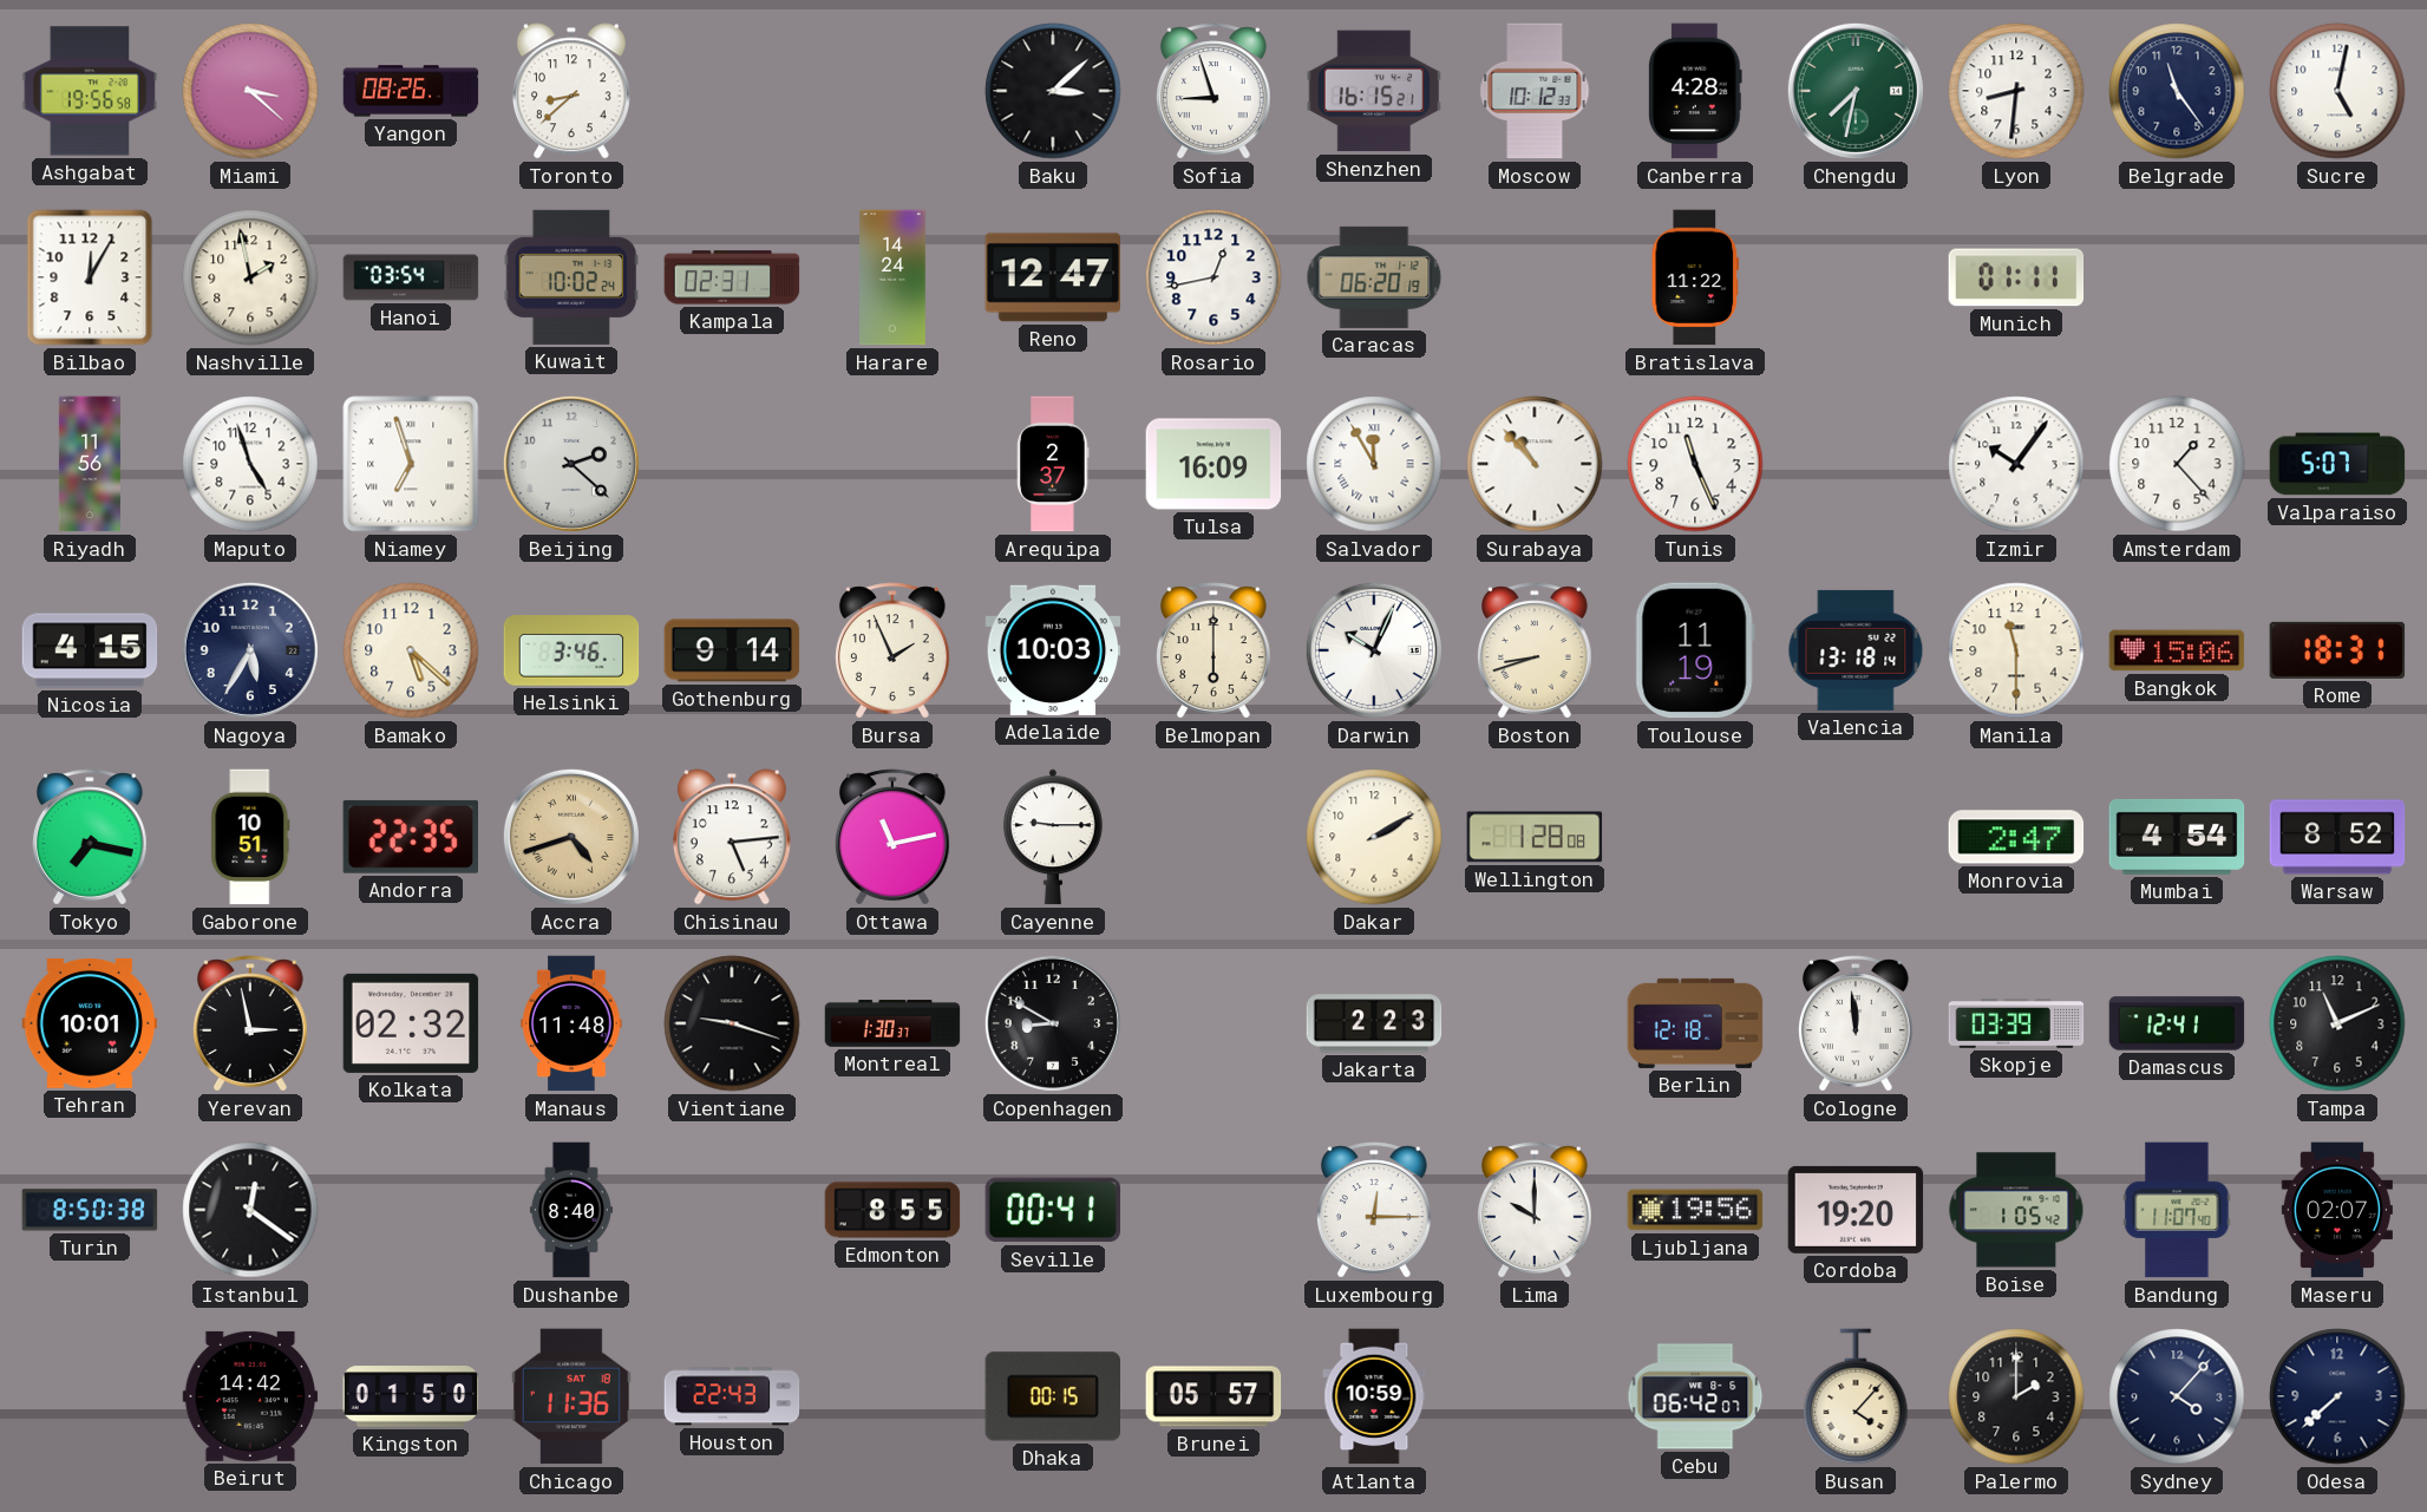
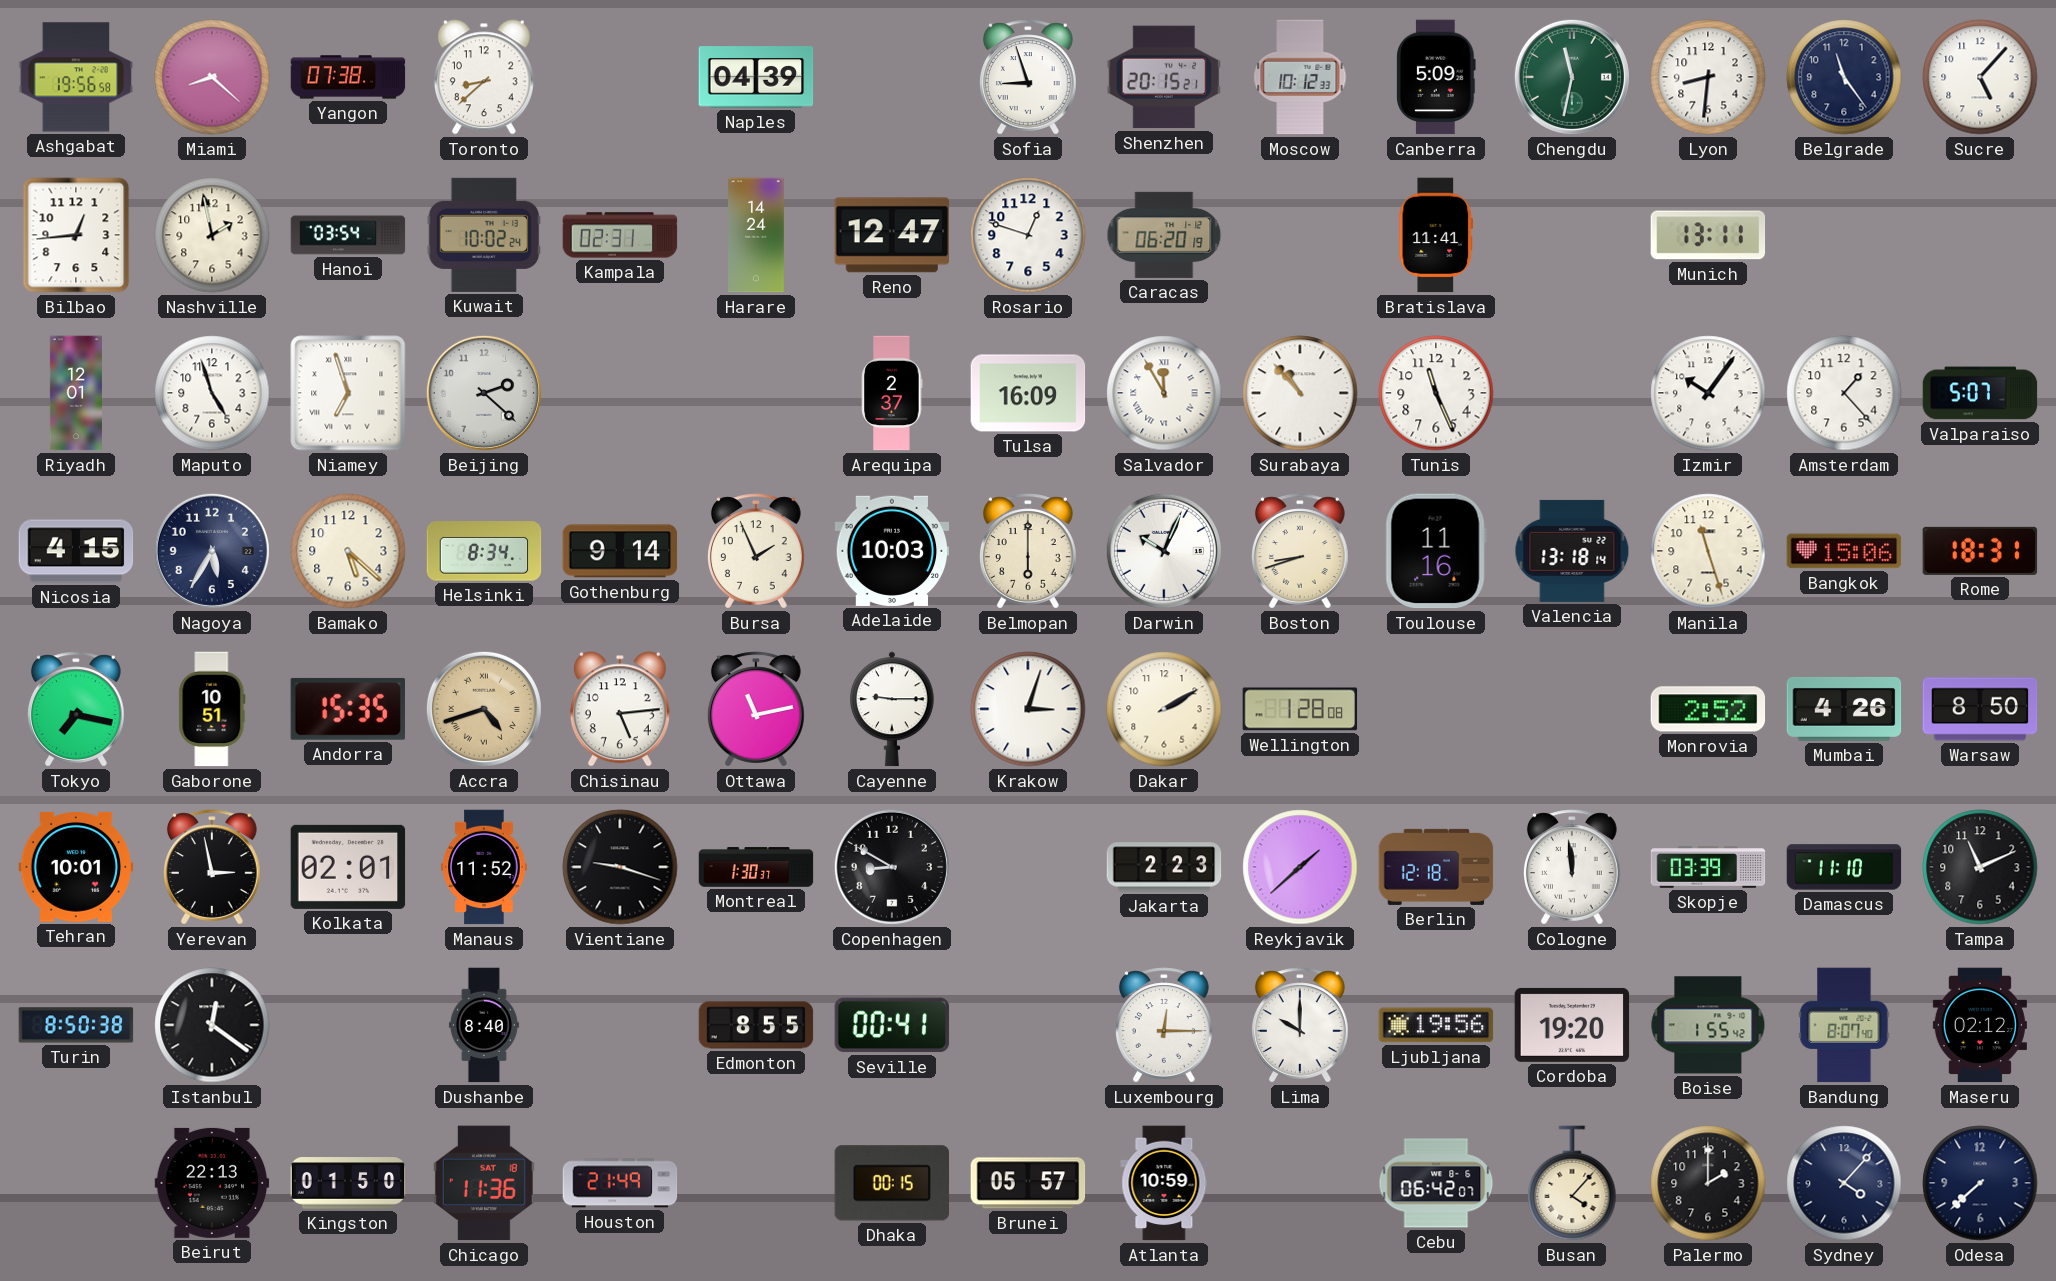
Miami: 3:22 -> 8:22 (212, 77)
Yangon: 08:26 -> 07:38 (348, 77)
Naples: none -> 04:39 (756, 77)
Baku: 3:08 -> none (1053, 91)
Shenzhen: 16:15 -> 20:15 (1164, 77)
Canberra: 4:28 -> 5:09 (1437, 77)
Chengdu: 7:32 -> 11:32 (1572, 77)
Sucre: 5:02 -> 5:07 (1980, 77)
Bilbao: 12:05 -> 12:44 (76, 235)
Rosario: 12:43 -> 12:48 (1028, 235)
Bratislava: 11:22 -> 11:41 (1435, 235)
Munich: 01:11 -> 13:11 (1708, 235)
Riyadh: 11:56 -> 12:01 (76, 393)
Helsinki: 3:46 -> 8:34 (484, 551)
Toulouse: 11:19 -> 11:16 (1436, 551)
Manila: 11:30 -> 11:27 (1708, 551)
Andorra: 22:35 -> 15:35 (347, 709)
Krakow: none -> 3:03 (1028, 709)
Monrovia: 2:47 -> 2:52 (1708, 709)
Mumbai: 4:54 -> 4:26 (1844, 709)
Warsaw: 8:52 -> 8:50 (1980, 709)
Kolkata: 02:32 -> 02:01 (348, 867)
Manaus: 11:48 -> 11:52 (484, 867)
Reykjavik: none -> 1:38 (1300, 867)
Damascus: 12:41 -> 11:10 (1844, 867)
Boise: 1:05 -> 1:55 (1708, 1025)
Bandung: 11:07 -> 8:07 (1844, 1025)
Maseru: 02:07 -> 02:12 (1980, 1025)
Beirut: 14:42 -> 22:13 (212, 1183)
Houston: 22:43 -> 21:49 (620, 1183)
